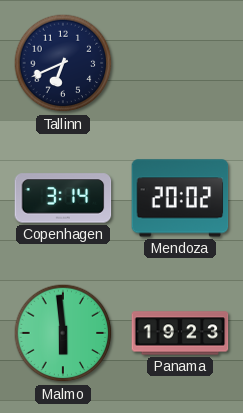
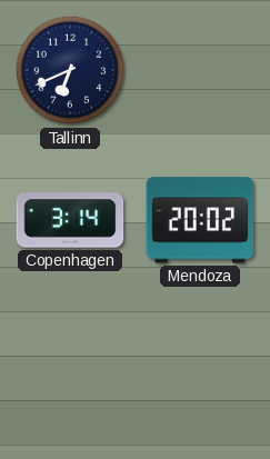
Malmo: 5:59 -> none (63, 333)
Panama: 19:23 -> none (180, 333)
